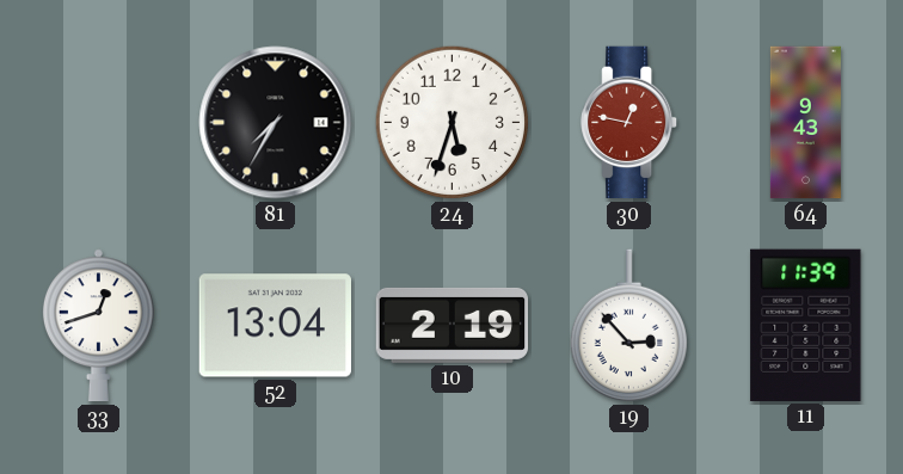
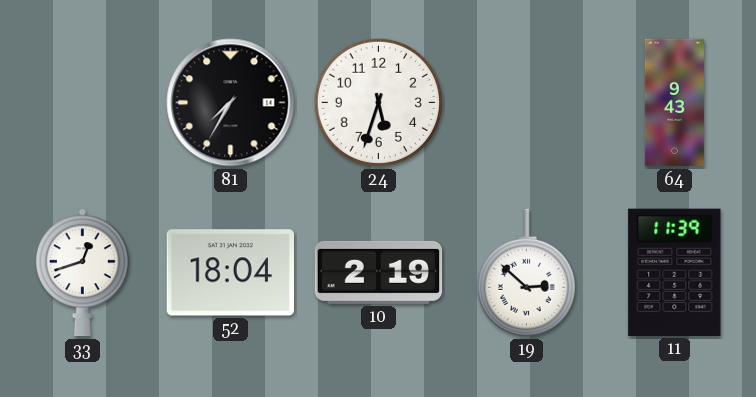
30: 12:47 -> none (629, 123)
52: 13:04 -> 18:04 (230, 273)
19: 2:53 -> 2:52 (526, 273)
